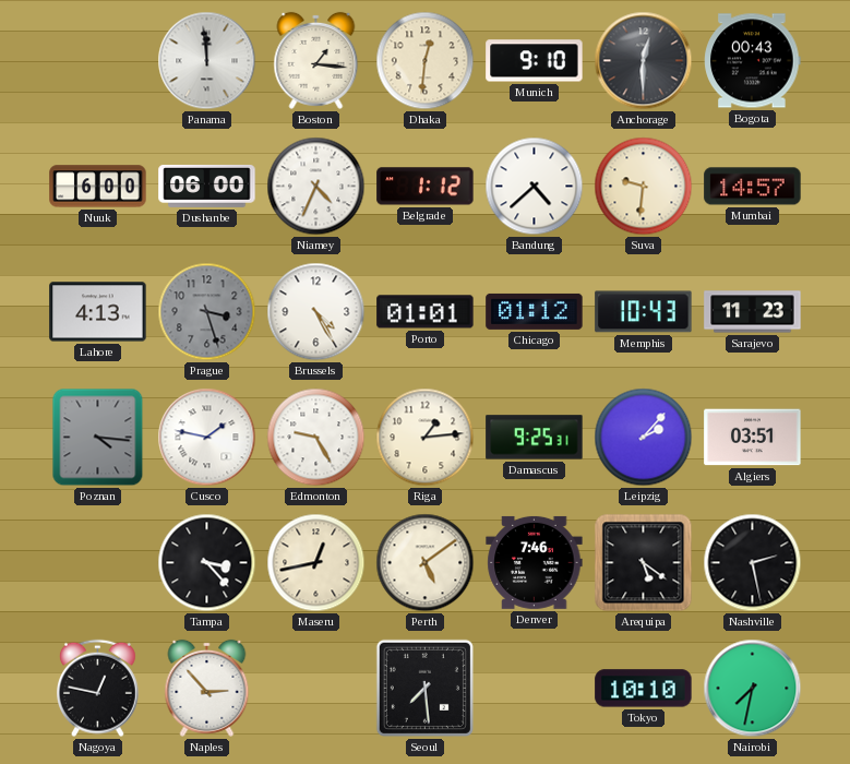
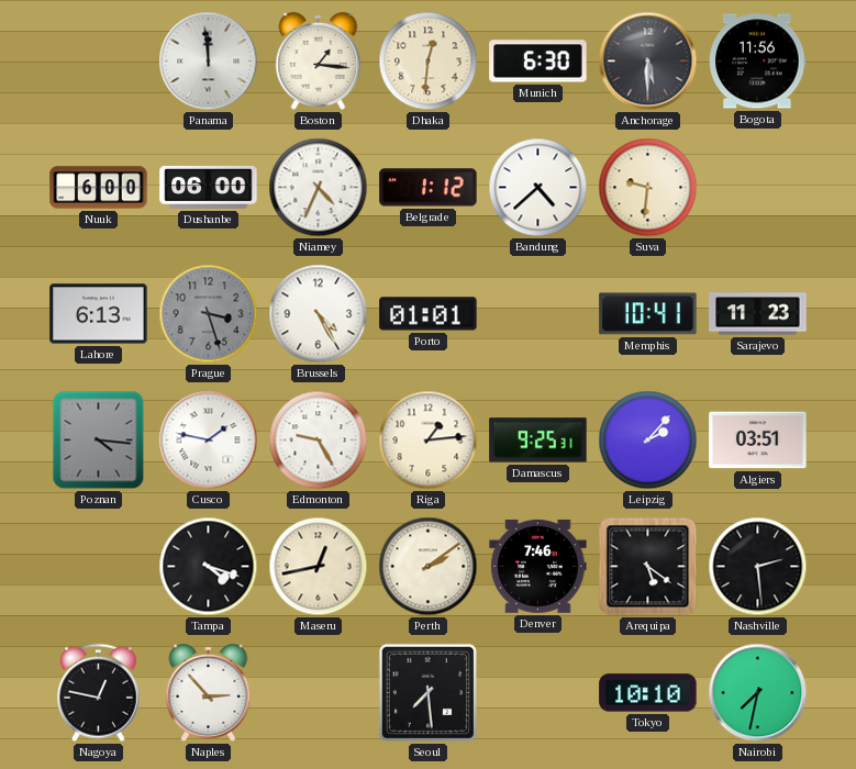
Munich: 9:10 -> 6:30 (538, 62)
Anchorage: 12:30 -> 5:30 (648, 62)
Bogota: 00:43 -> 11:56 (758, 62)
Mumbai: 14:57 -> none (753, 187)
Lahore: 4:13 -> 6:13 (99, 314)
Chicago: 01:12 -> none (535, 311)
Memphis: 10:43 -> 10:41 (648, 314)
Tampa: 3:23 -> 4:18 (209, 567)
Perth: 5:09 -> 2:09 (429, 567)
Nashville: 2:28 -> 2:29 (758, 567)
